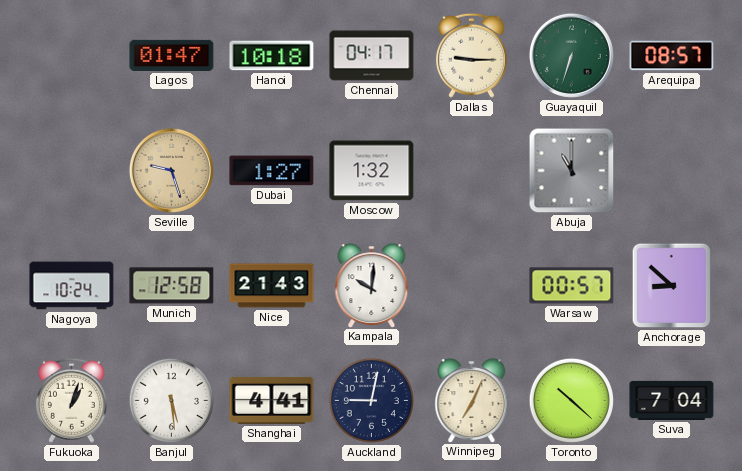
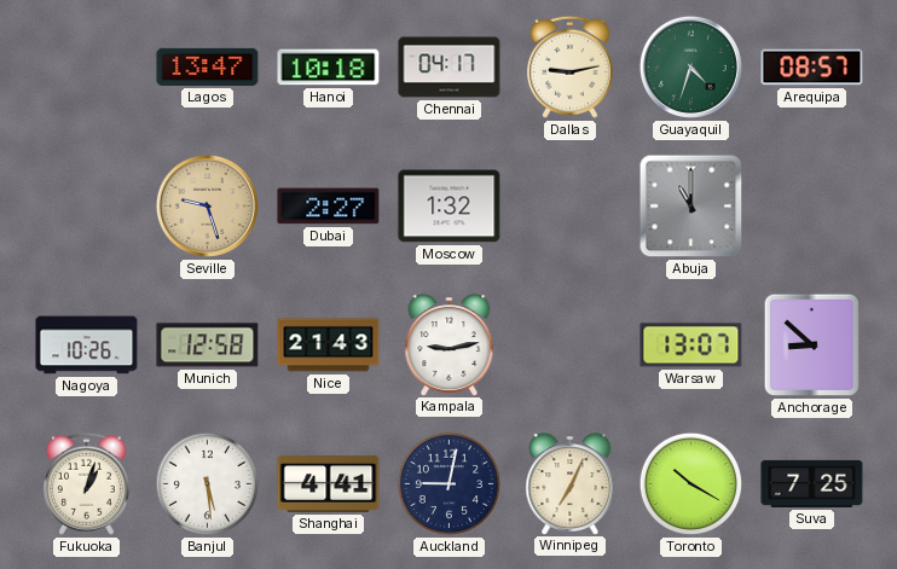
Lagos: 01:47 -> 13:47 (208, 66)
Dallas: 9:15 -> 9:13 (569, 66)
Guayaquil: 6:33 -> 4:33 (690, 66)
Dubai: 1:27 -> 2:27 (329, 207)
Nagoya: 10:24 -> 10:26 (87, 346)
Kampala: 10:01 -> 9:13 (450, 344)
Warsaw: 00:57 -> 13:07 (691, 346)
Toronto: 10:22 -> 10:20 (690, 483)
Suva: 7:04 -> 7:25 (812, 483)
